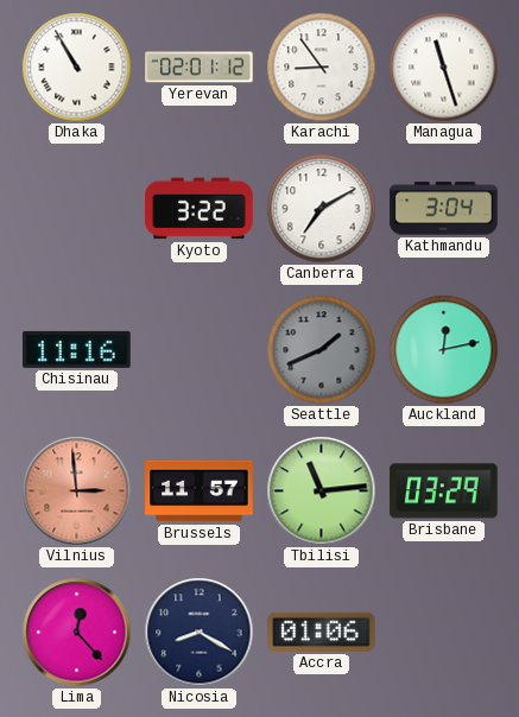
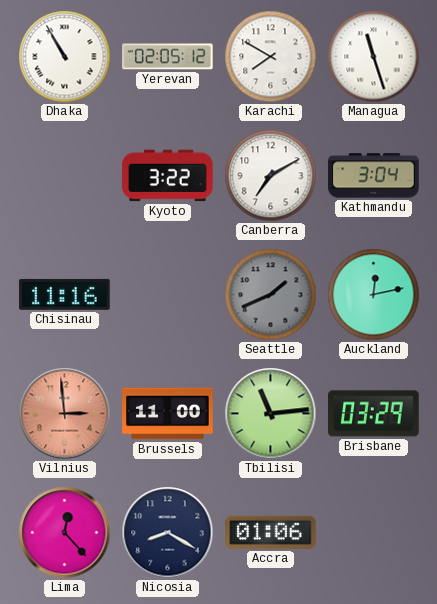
Yerevan: 02:01 -> 02:05 (168, 57)
Karachi: 8:54 -> 7:50 (271, 57)
Brussels: 11:57 -> 11:00 (168, 414)
